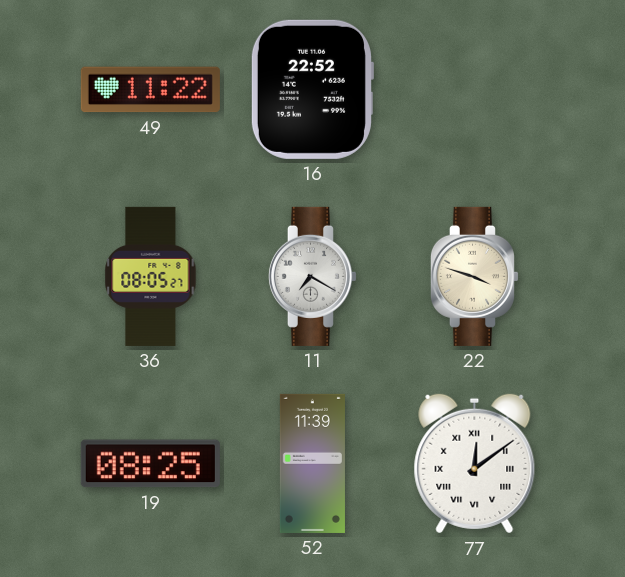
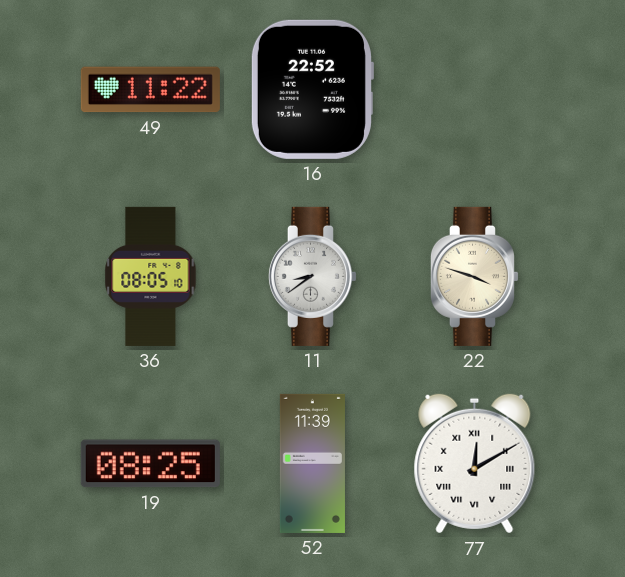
36: 08:05:27 -> 08:05:10 (151, 276)
11: 7:20 -> 8:39 (312, 276)
77: 12:09 -> 12:10 (475, 464)
